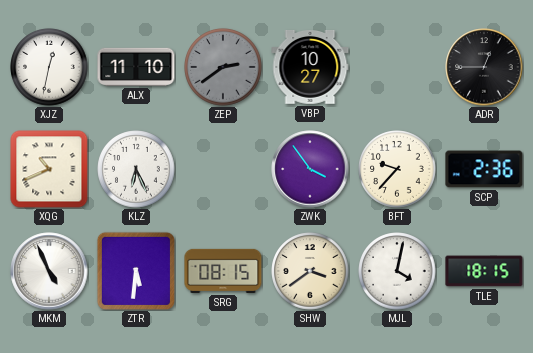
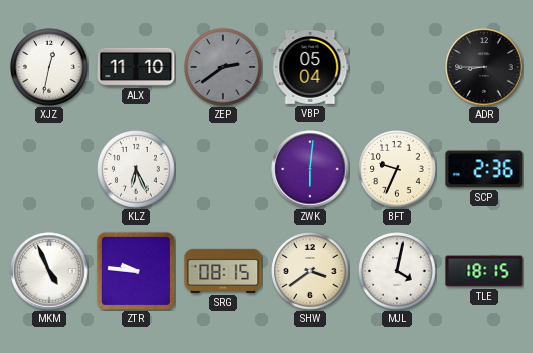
VBP: 10:27 -> 05:04 (310, 68)
ADR: 12:45 -> 8:45 (484, 67)
XQG: 10:41 -> none (49, 169)
ZWK: 3:54 -> 6:01 (310, 169)
BFT: 9:37 -> 9:34 (397, 169)
ZTR: 5:31 -> 9:46 (136, 271)
